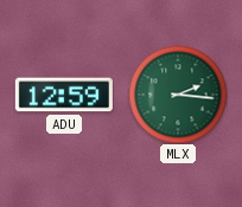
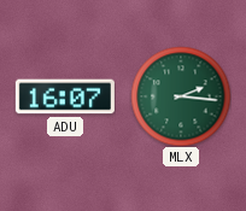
ADU: 12:59 -> 16:07 (65, 96)
